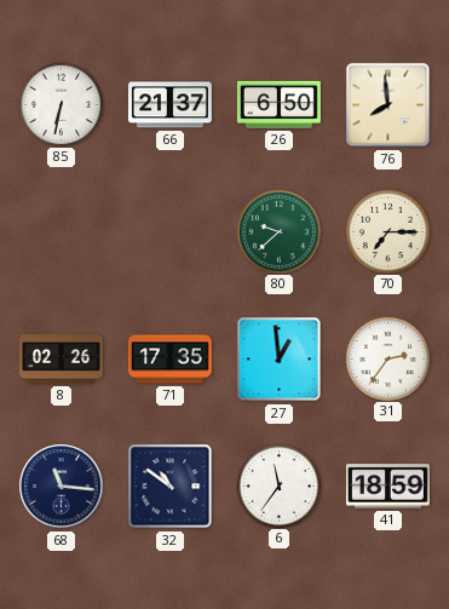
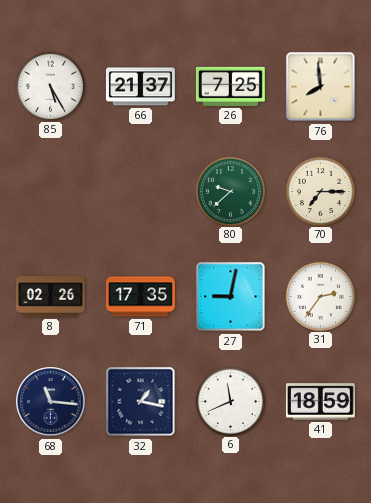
85: 6:32 -> 5:25 (50, 86)
26: 6:50 -> 7:25 (230, 86)
27: 12:59 -> 9:02 (231, 297)
32: 10:51 -> 1:17 (141, 402)
6: 11:36 -> 11:41 (230, 401)
